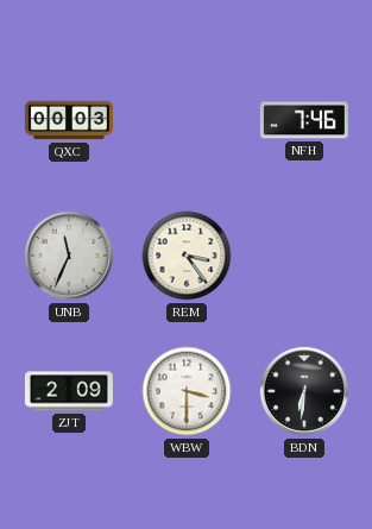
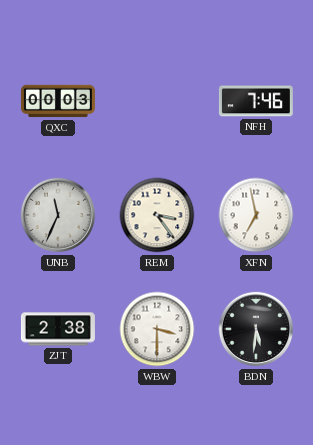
XFN: none -> 6:58 (256, 215)
ZJT: 2:09 -> 2:38 (58, 329)
BDN: 6:31 -> 5:31 (256, 329)
